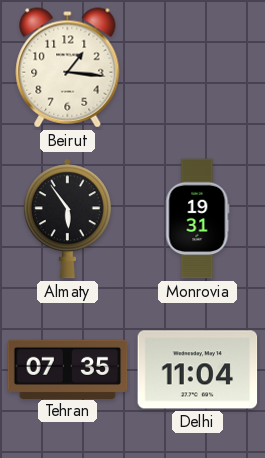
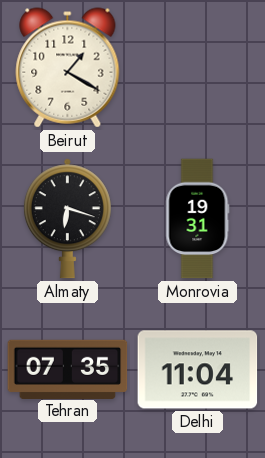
Beirut: 1:16 -> 1:20 (68, 68)
Almaty: 5:54 -> 6:18 (67, 219)
